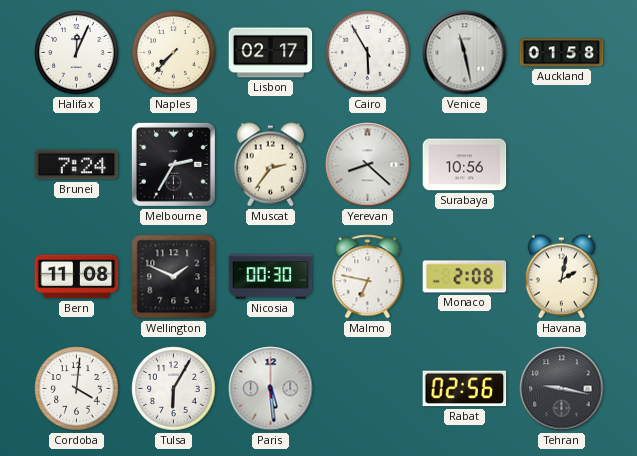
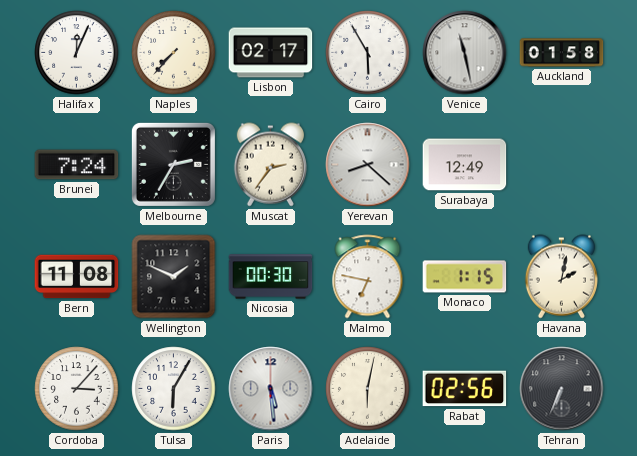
Surabaya: 10:56 -> 12:49 (465, 165)
Monaco: 2:08 -> 1:15 (465, 277)
Cordoba: 4:01 -> 3:07 (77, 389)
Adelaide: none -> 6:02 (368, 389)
Tehran: 9:17 -> 6:34 (562, 389)
